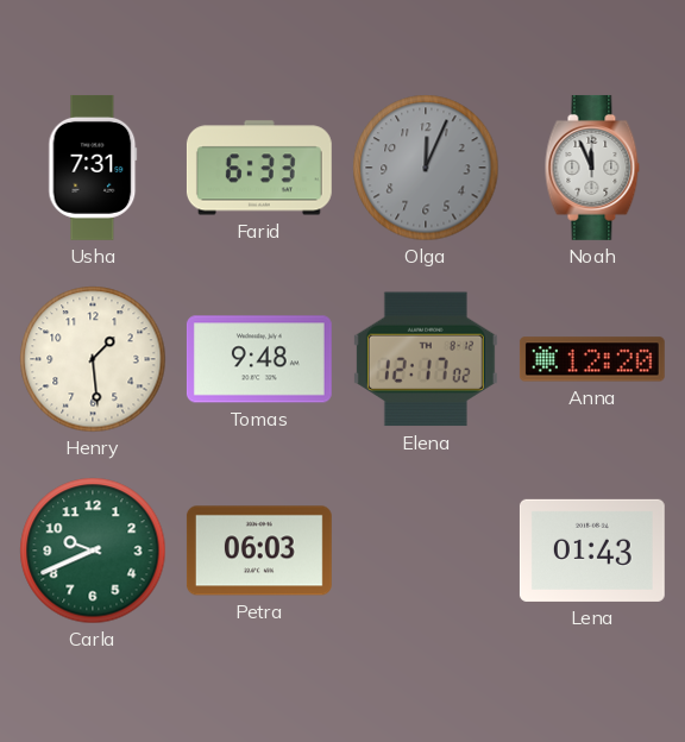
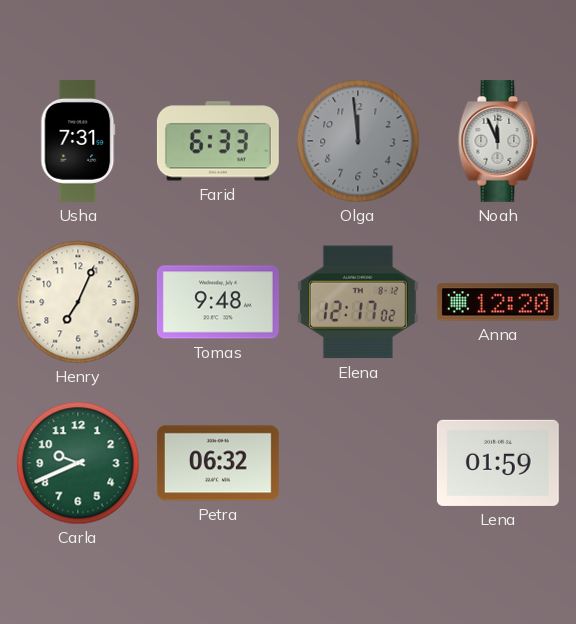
Olga: 12:04 -> 11:59 (358, 141)
Henry: 1:29 -> 7:04 (78, 302)
Petra: 06:03 -> 06:32 (218, 463)
Lena: 01:43 -> 01:59 (498, 463)
